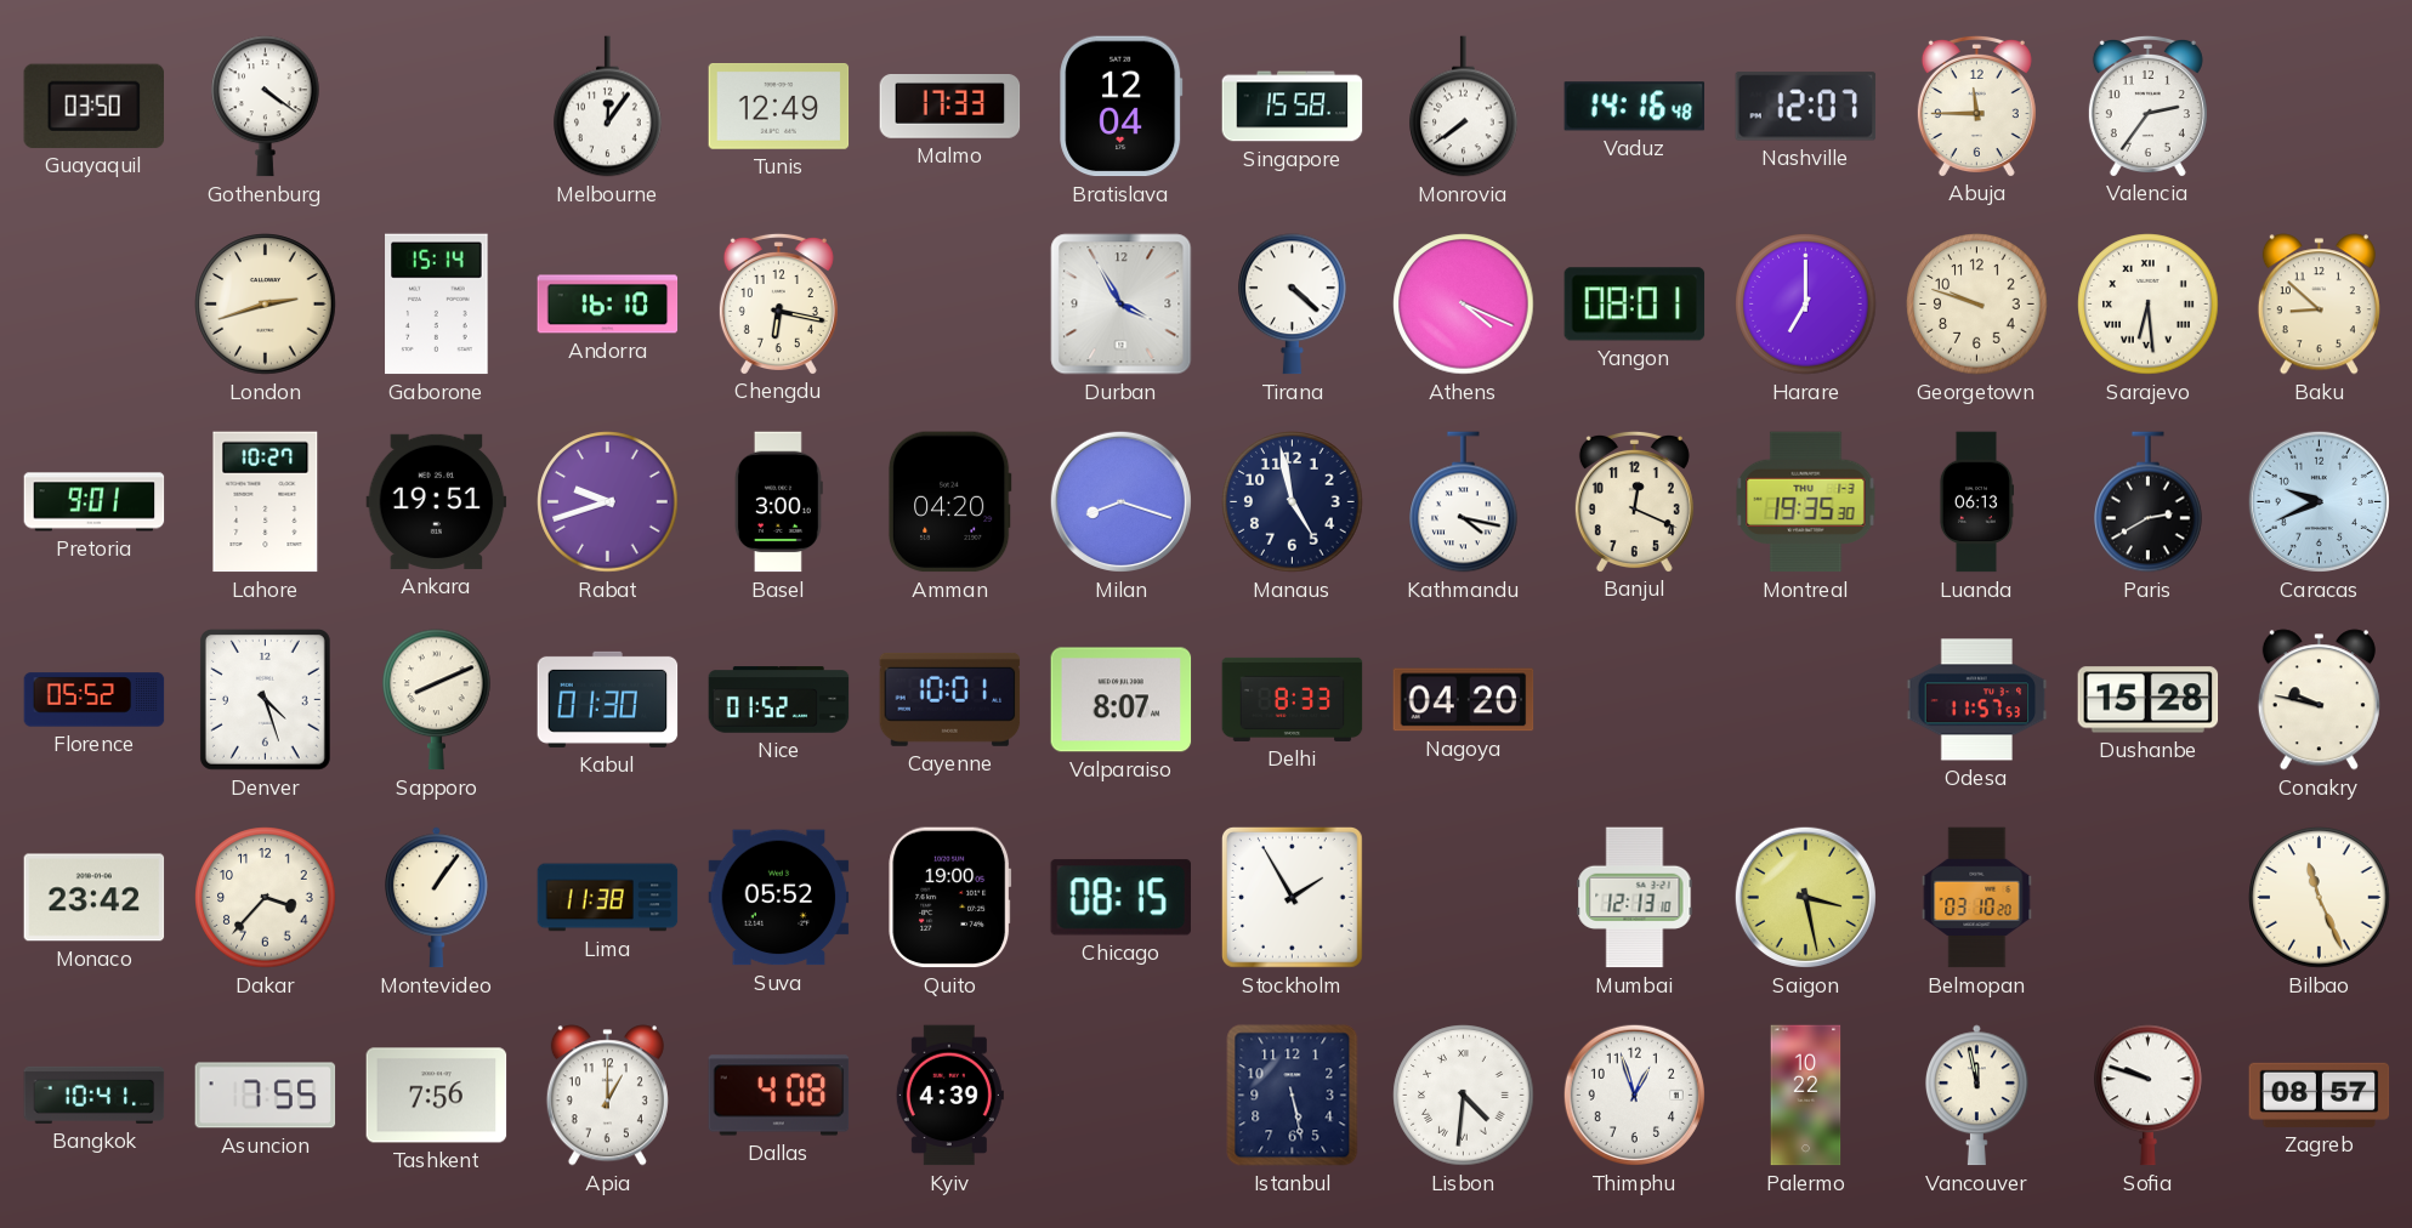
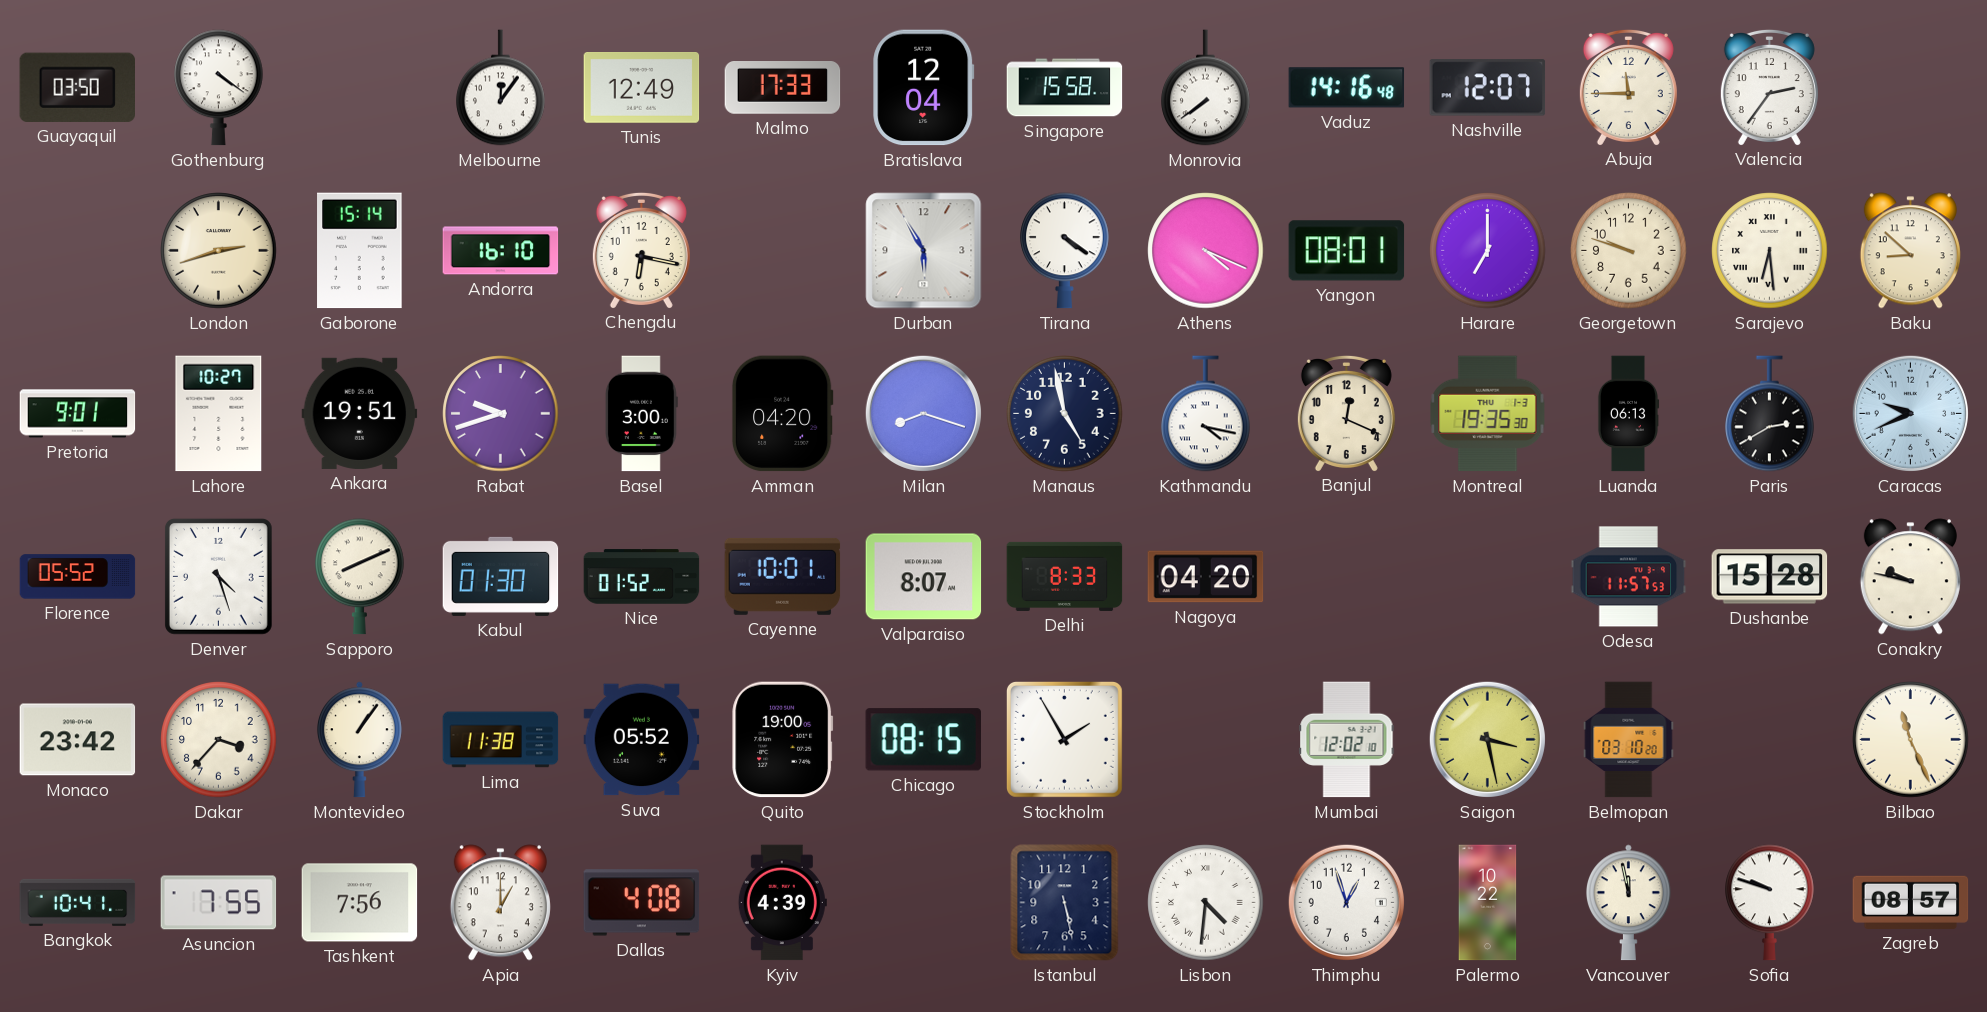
Durban: 3:55 -> 5:55 (924, 251)
Tirana: 4:22 -> 4:21 (1065, 251)
Mumbai: 12:13 -> 12:02 (1347, 740)
